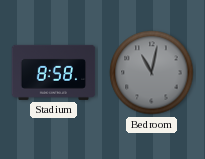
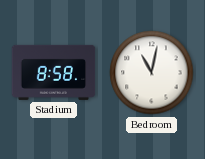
Bedroom dial: grey -> white (152, 73)
